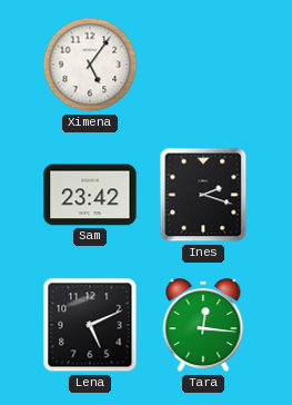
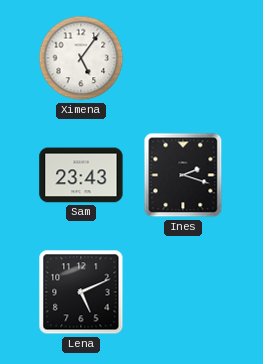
Sam: 23:42 -> 23:43 (81, 175)
Tara: 12:16 -> none (203, 326)
